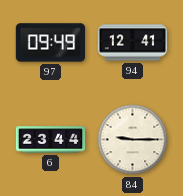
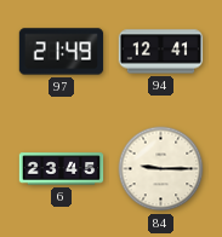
97: 09:49 -> 21:49 (62, 52)
6: 23:44 -> 23:45 (62, 169)
